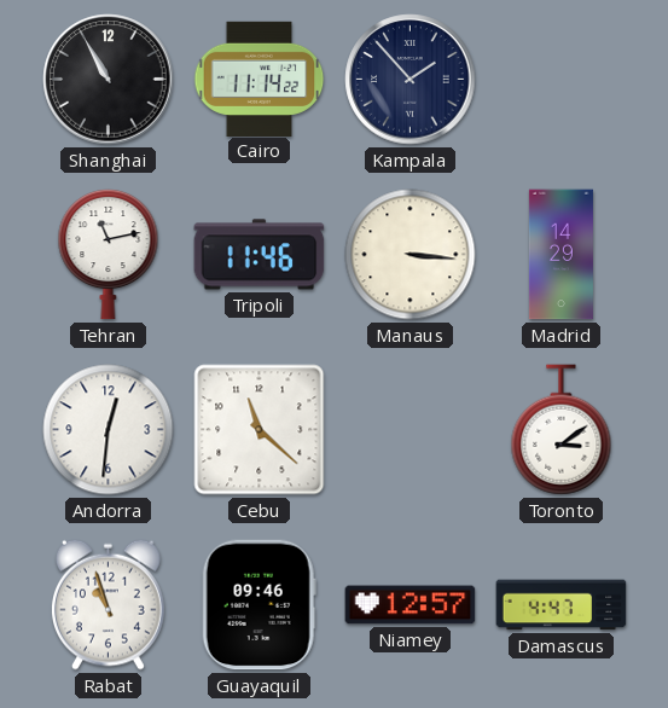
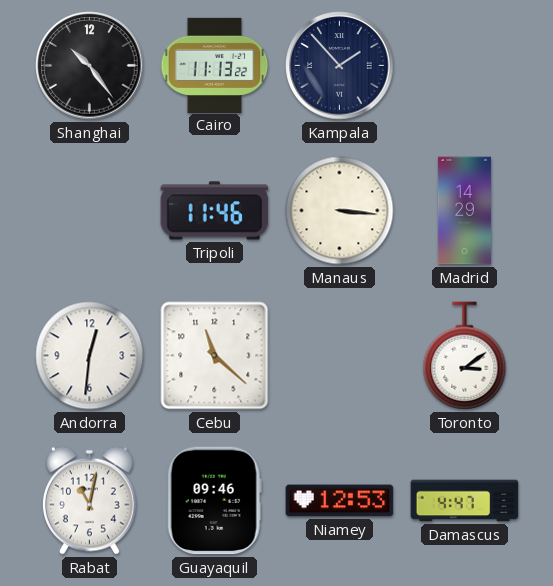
Shanghai: 10:55 -> 10:24 (90, 66)
Cairo: 11:14 -> 11:13 (215, 65)
Tehran: 11:13 -> none (109, 255)
Rabat: 10:57 -> 11:02 (89, 500)
Niamey: 12:57 -> 12:53 (340, 501)
